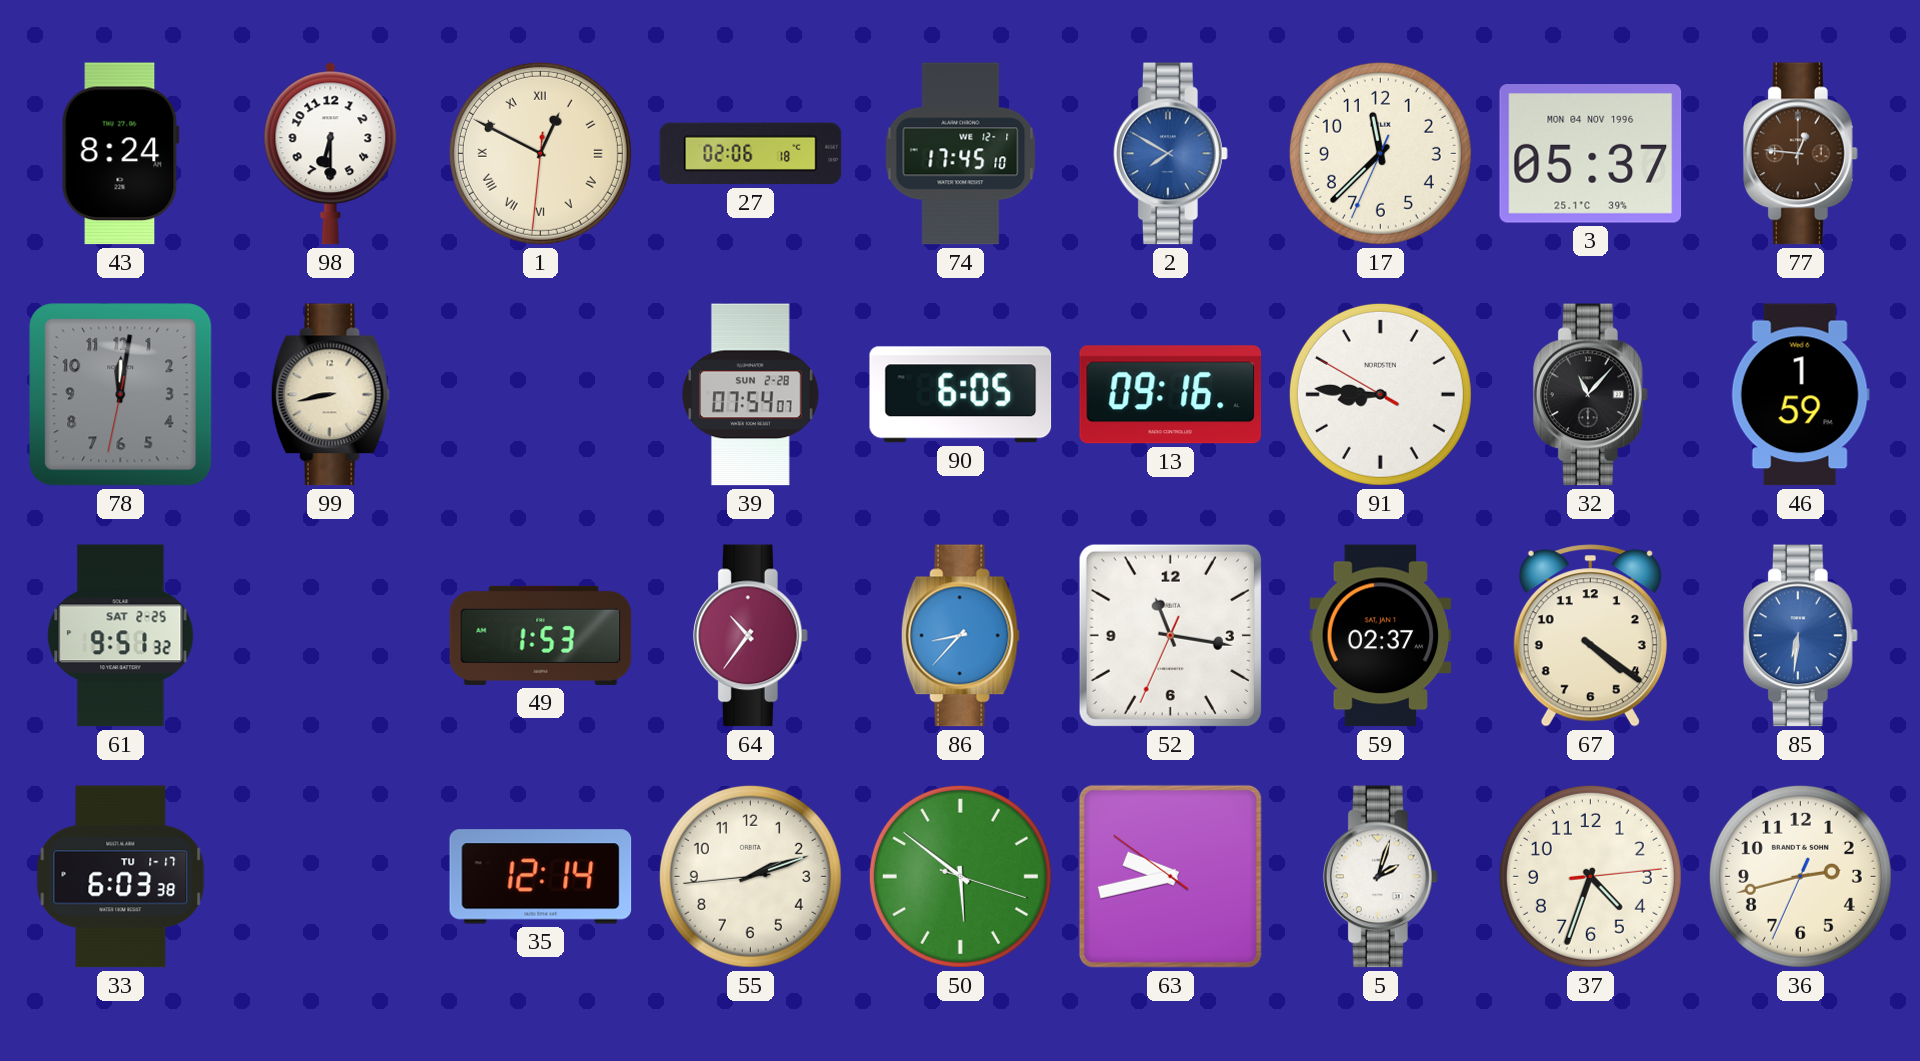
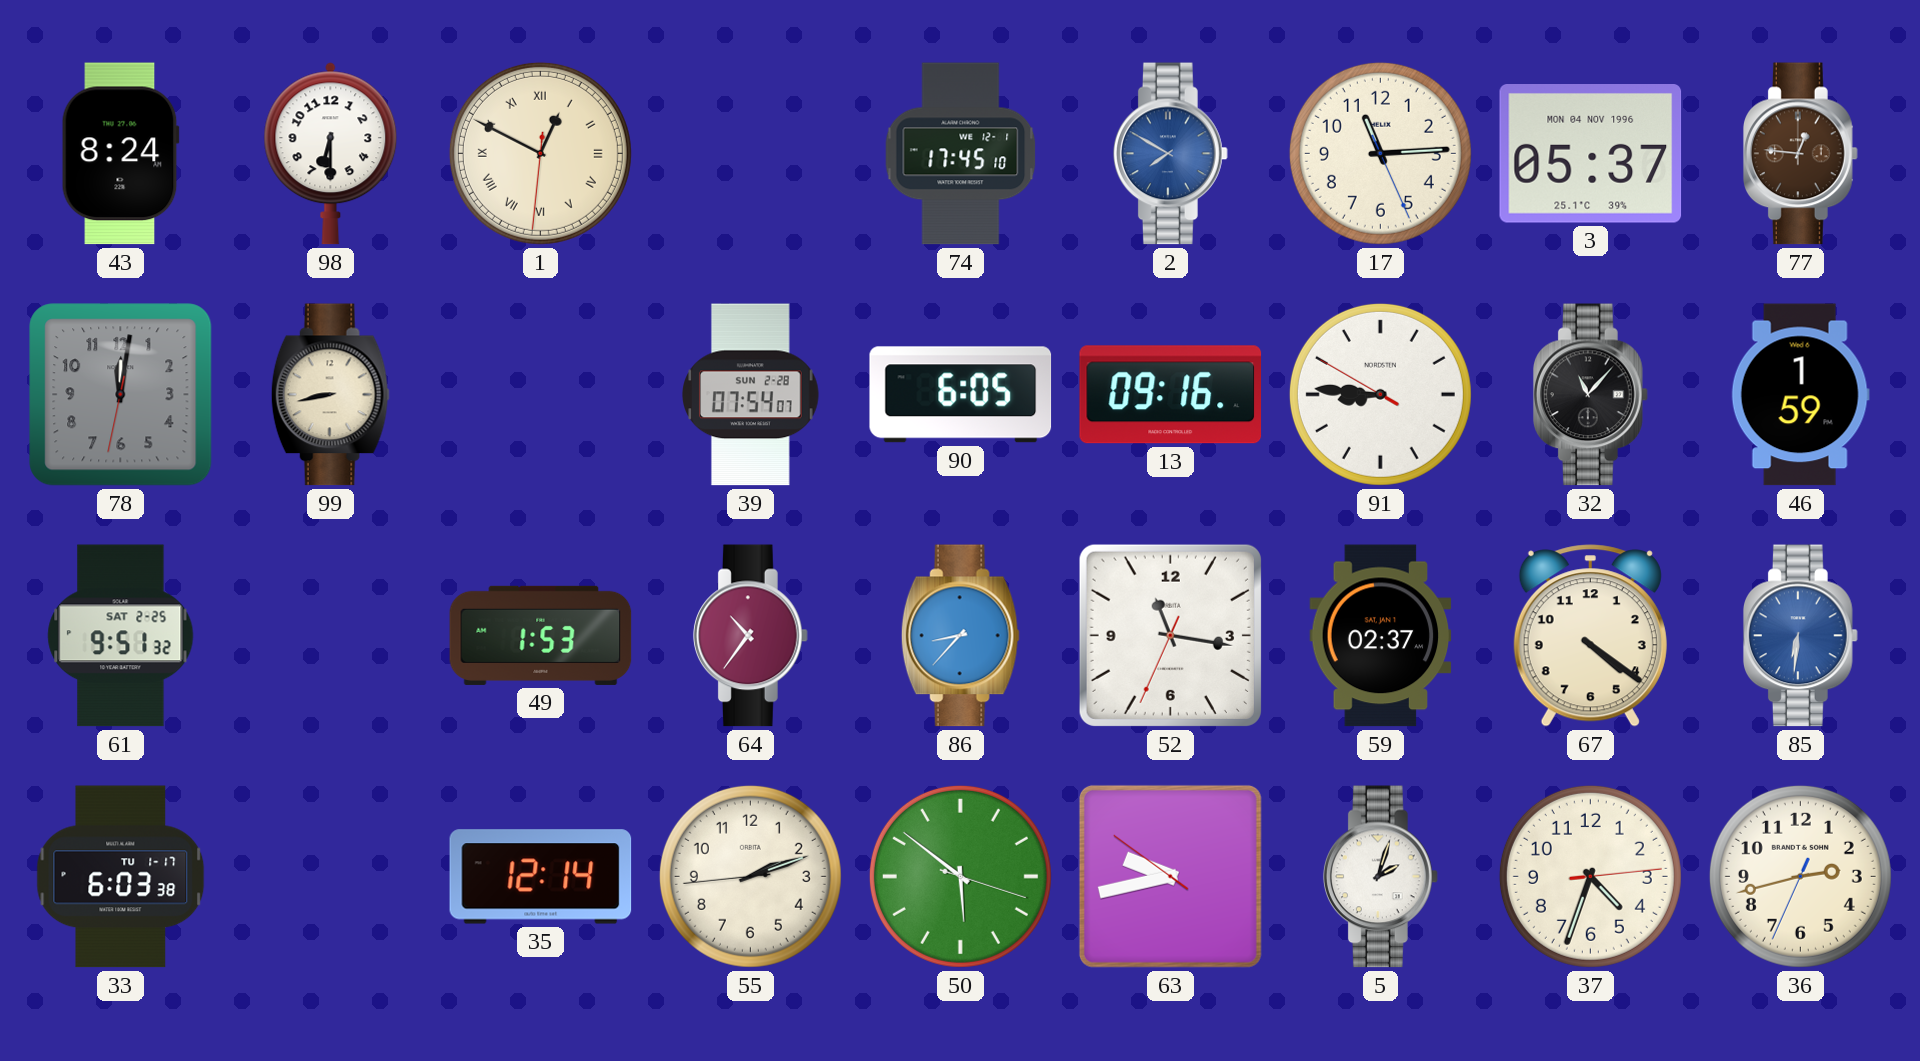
27: 02:06 -> none (751, 154)
17: 11:37 -> 11:14 (1380, 153)
